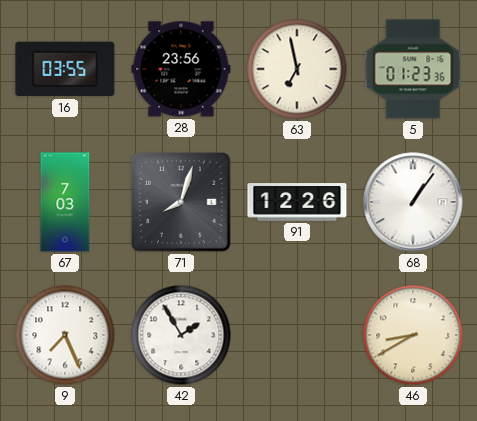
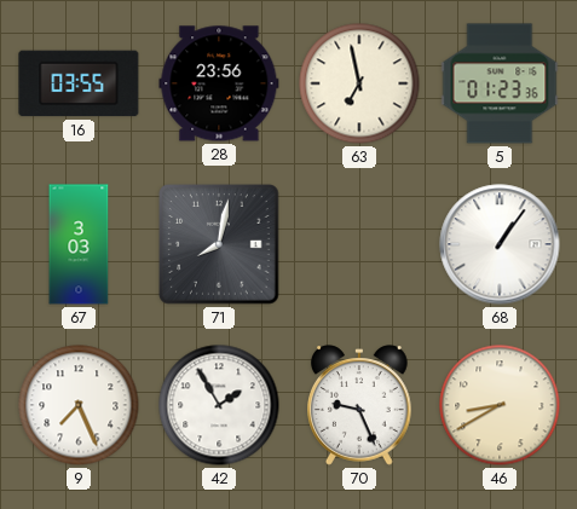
67: 7:03 -> 3:03 (79, 244)
71: 8:03 -> 8:02 (219, 244)
91: 12:26 -> none (297, 202)
70: none -> 9:26 (360, 405)
